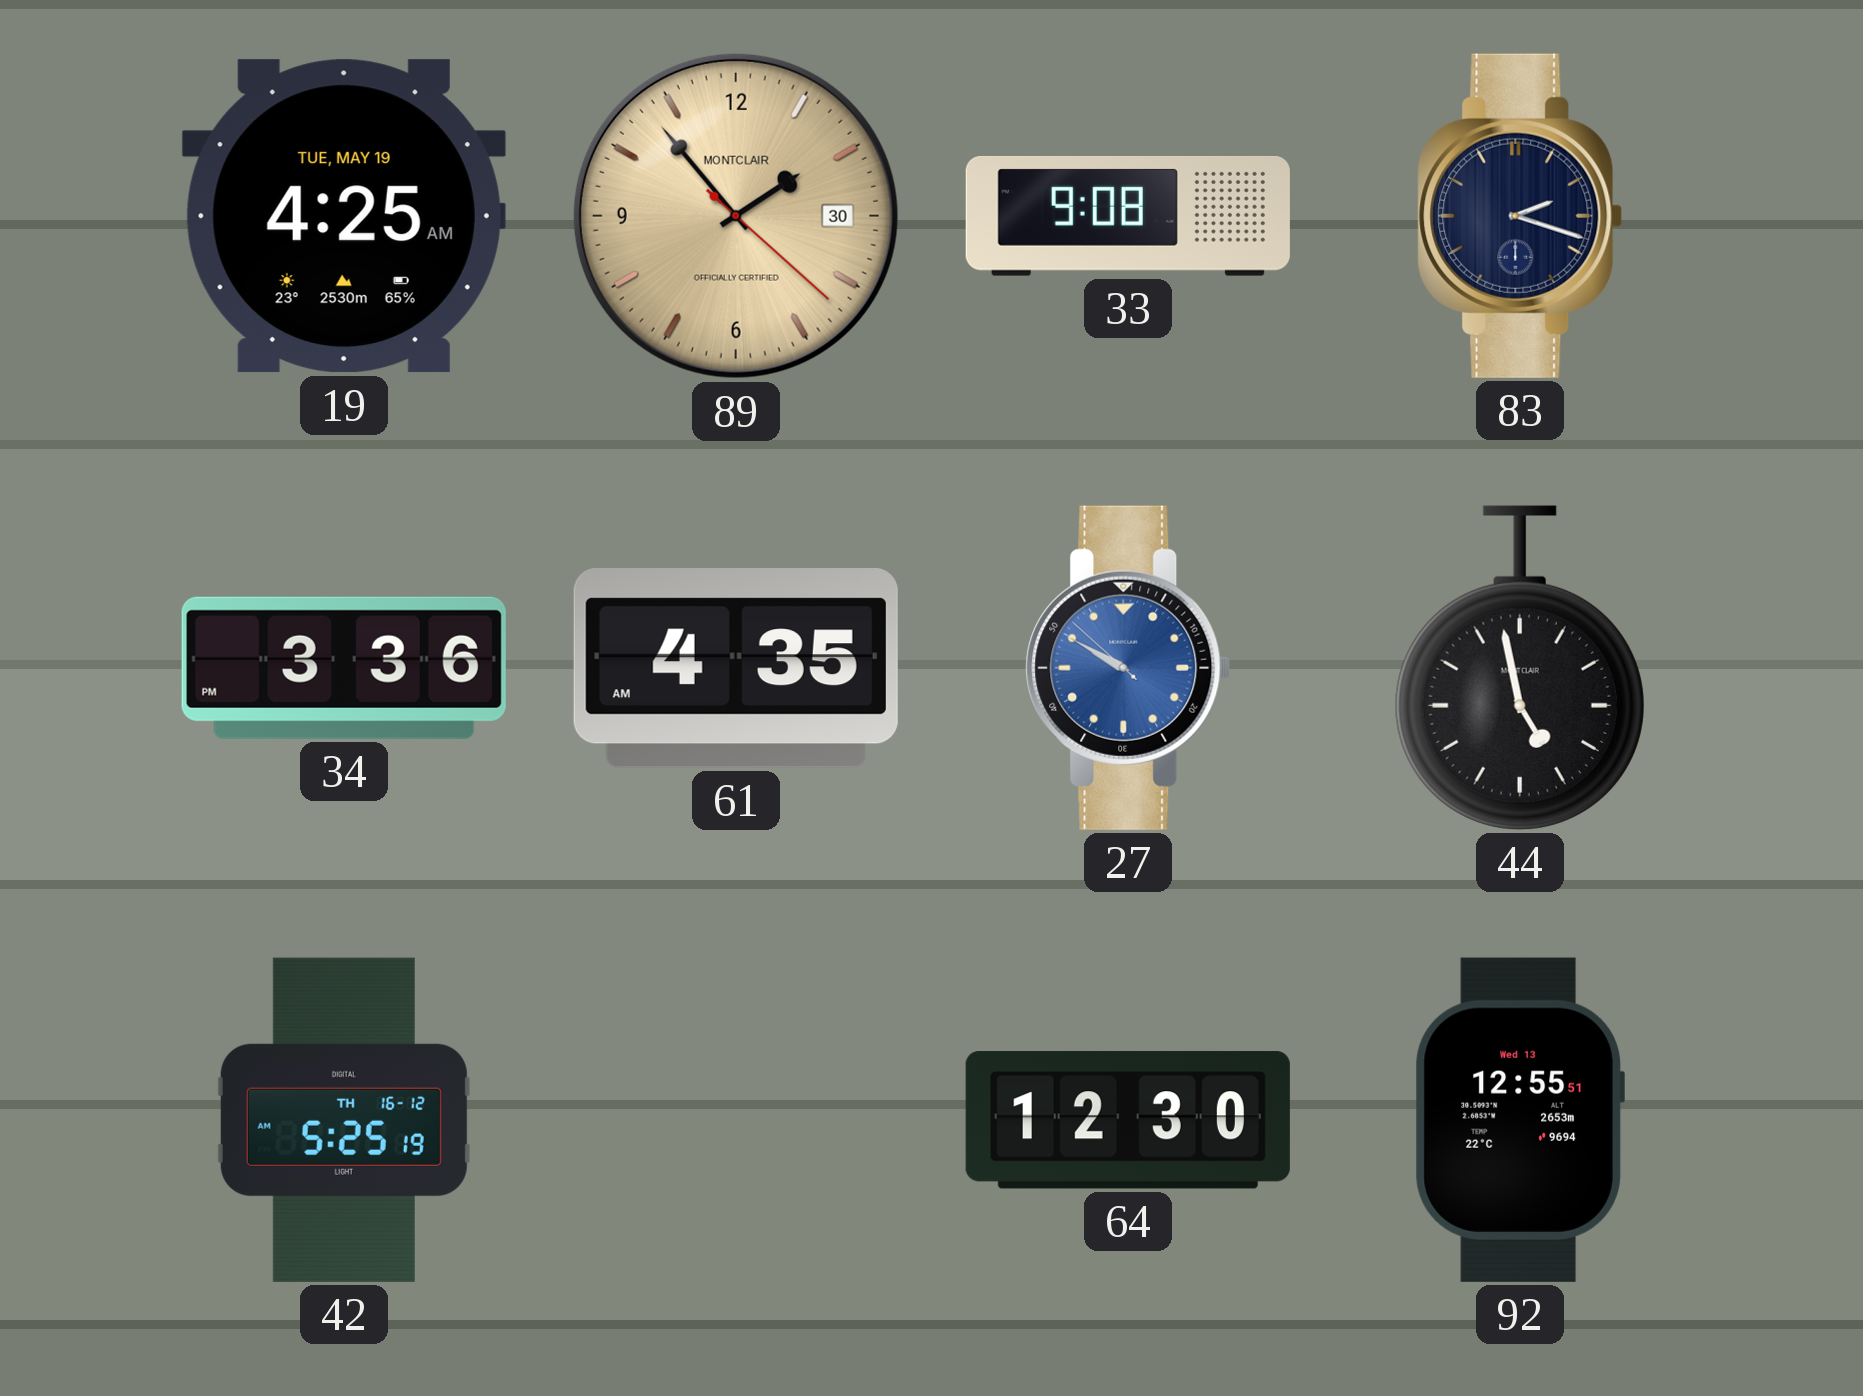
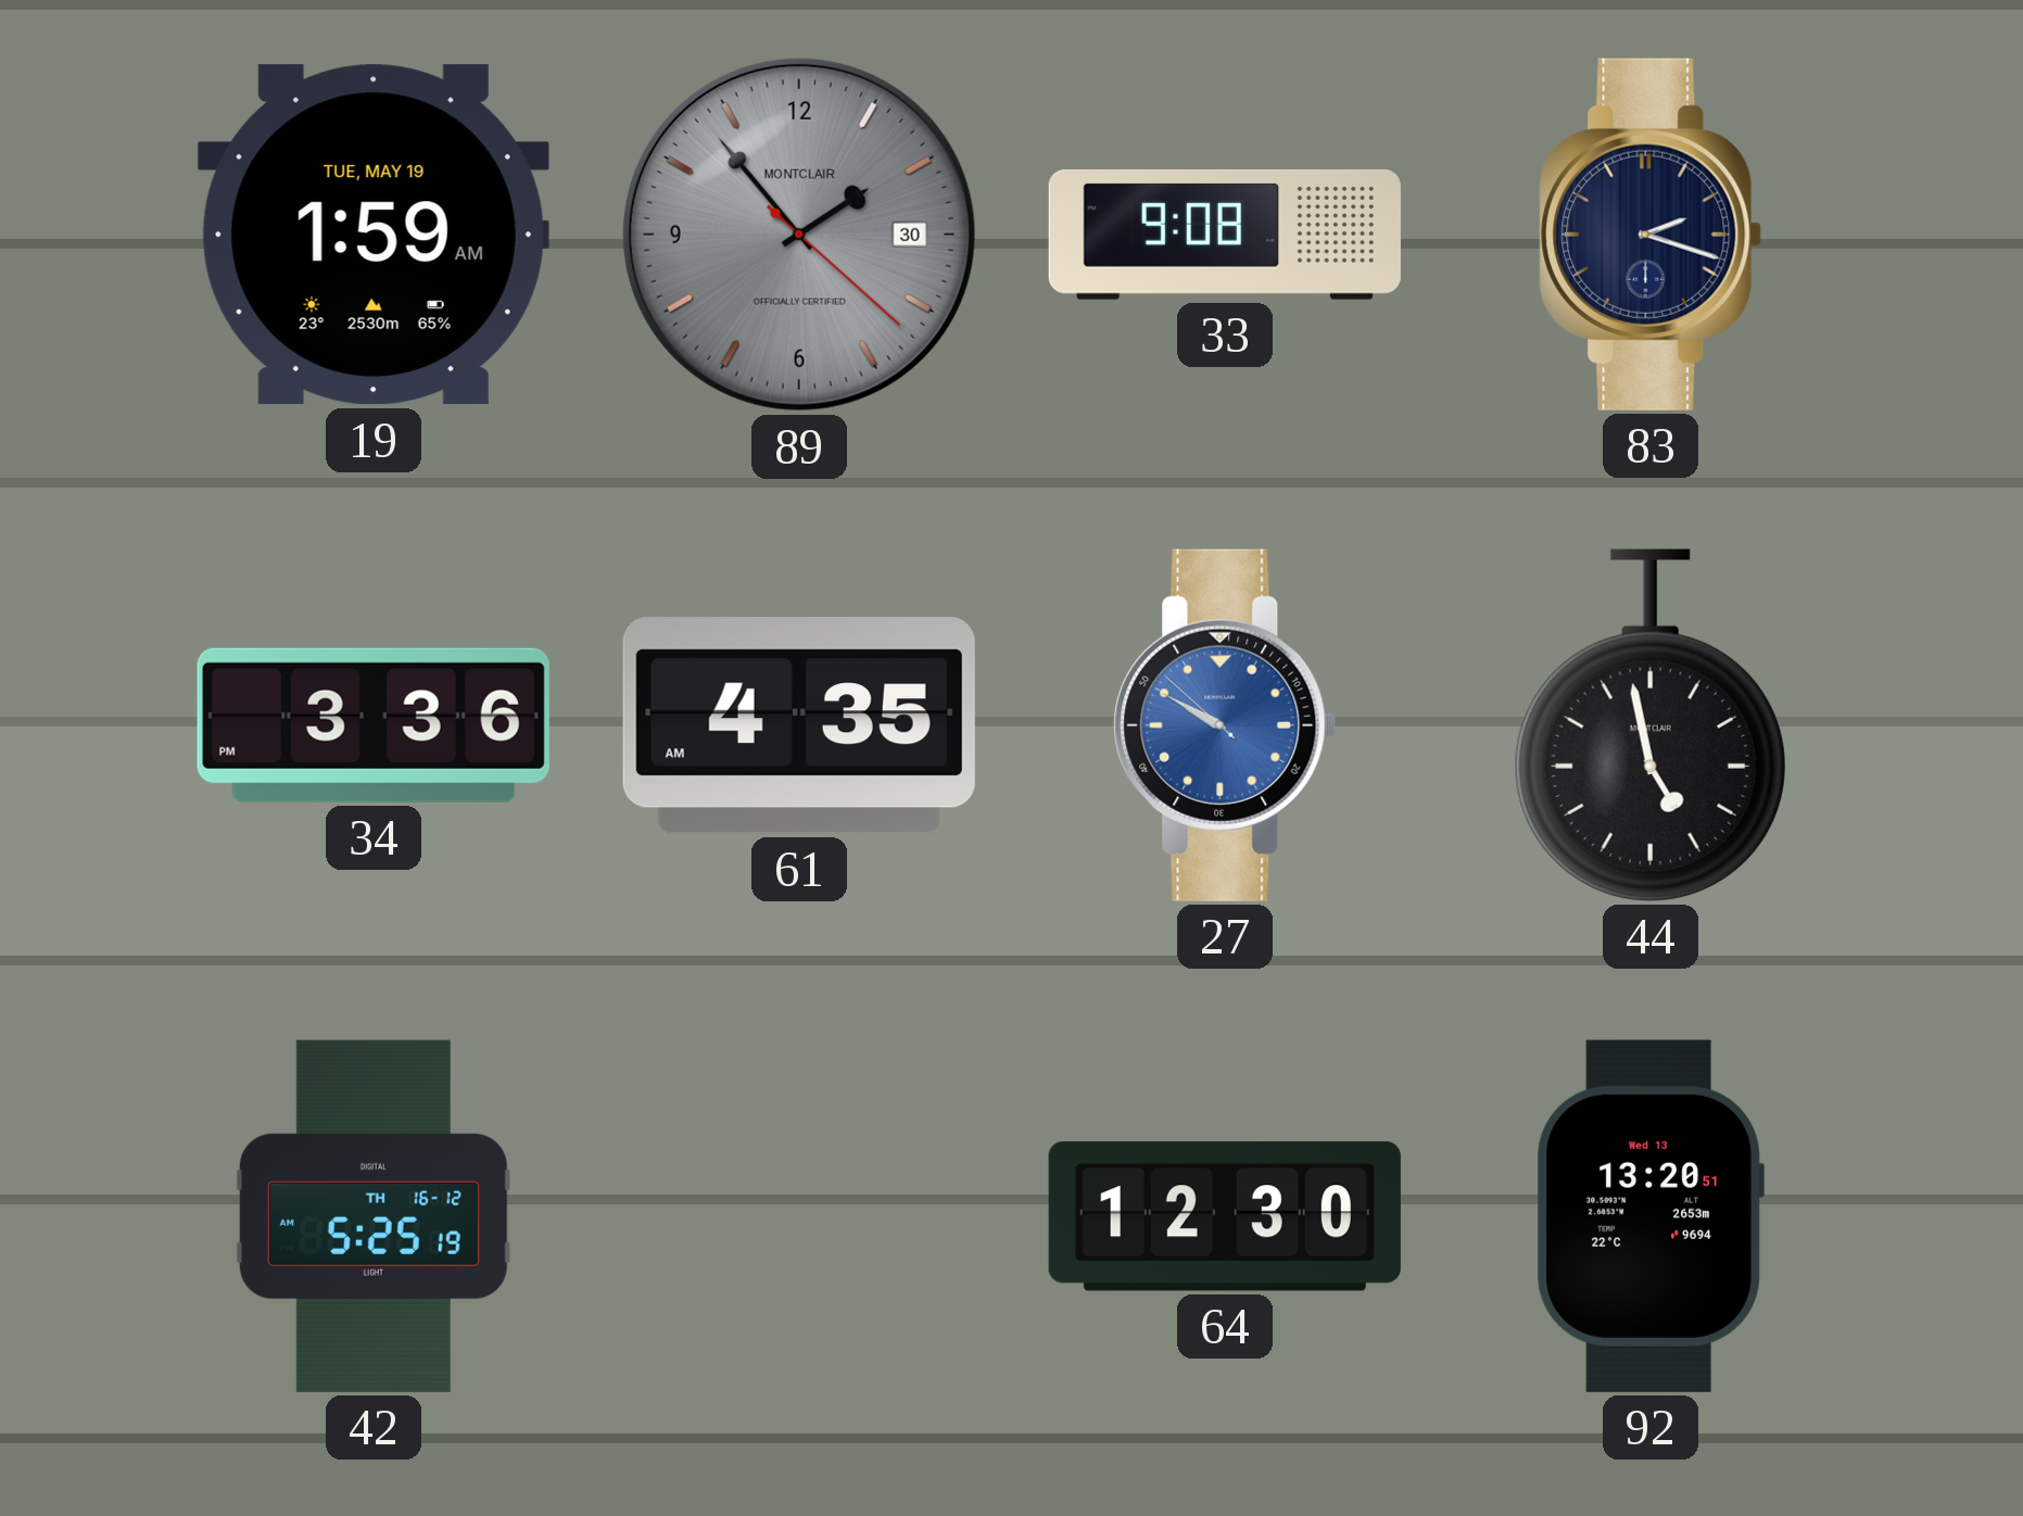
19: 4:25 -> 1:59 (374, 235)
89 dial: champagne -> grey (799, 235)
92: 12:55 -> 13:20 (1651, 1216)
